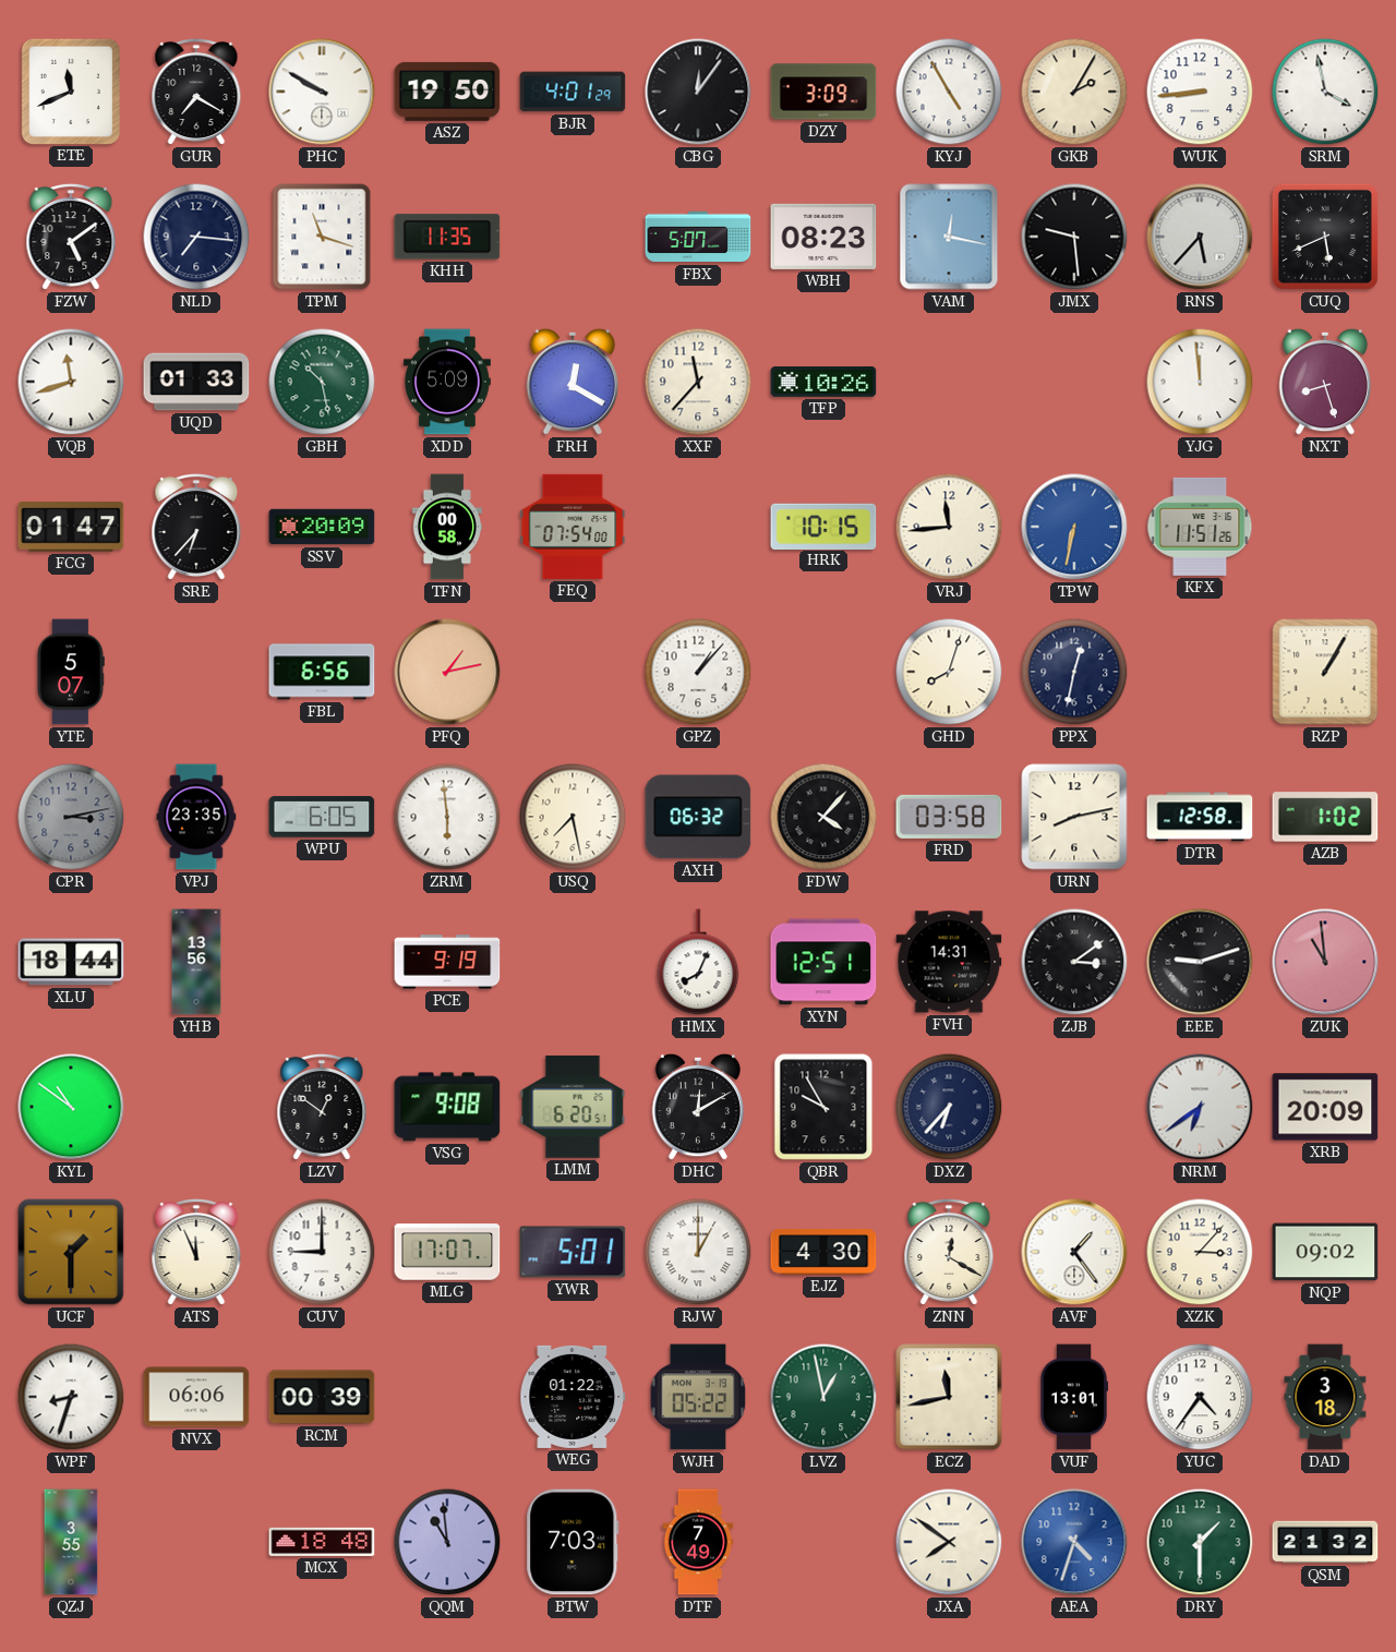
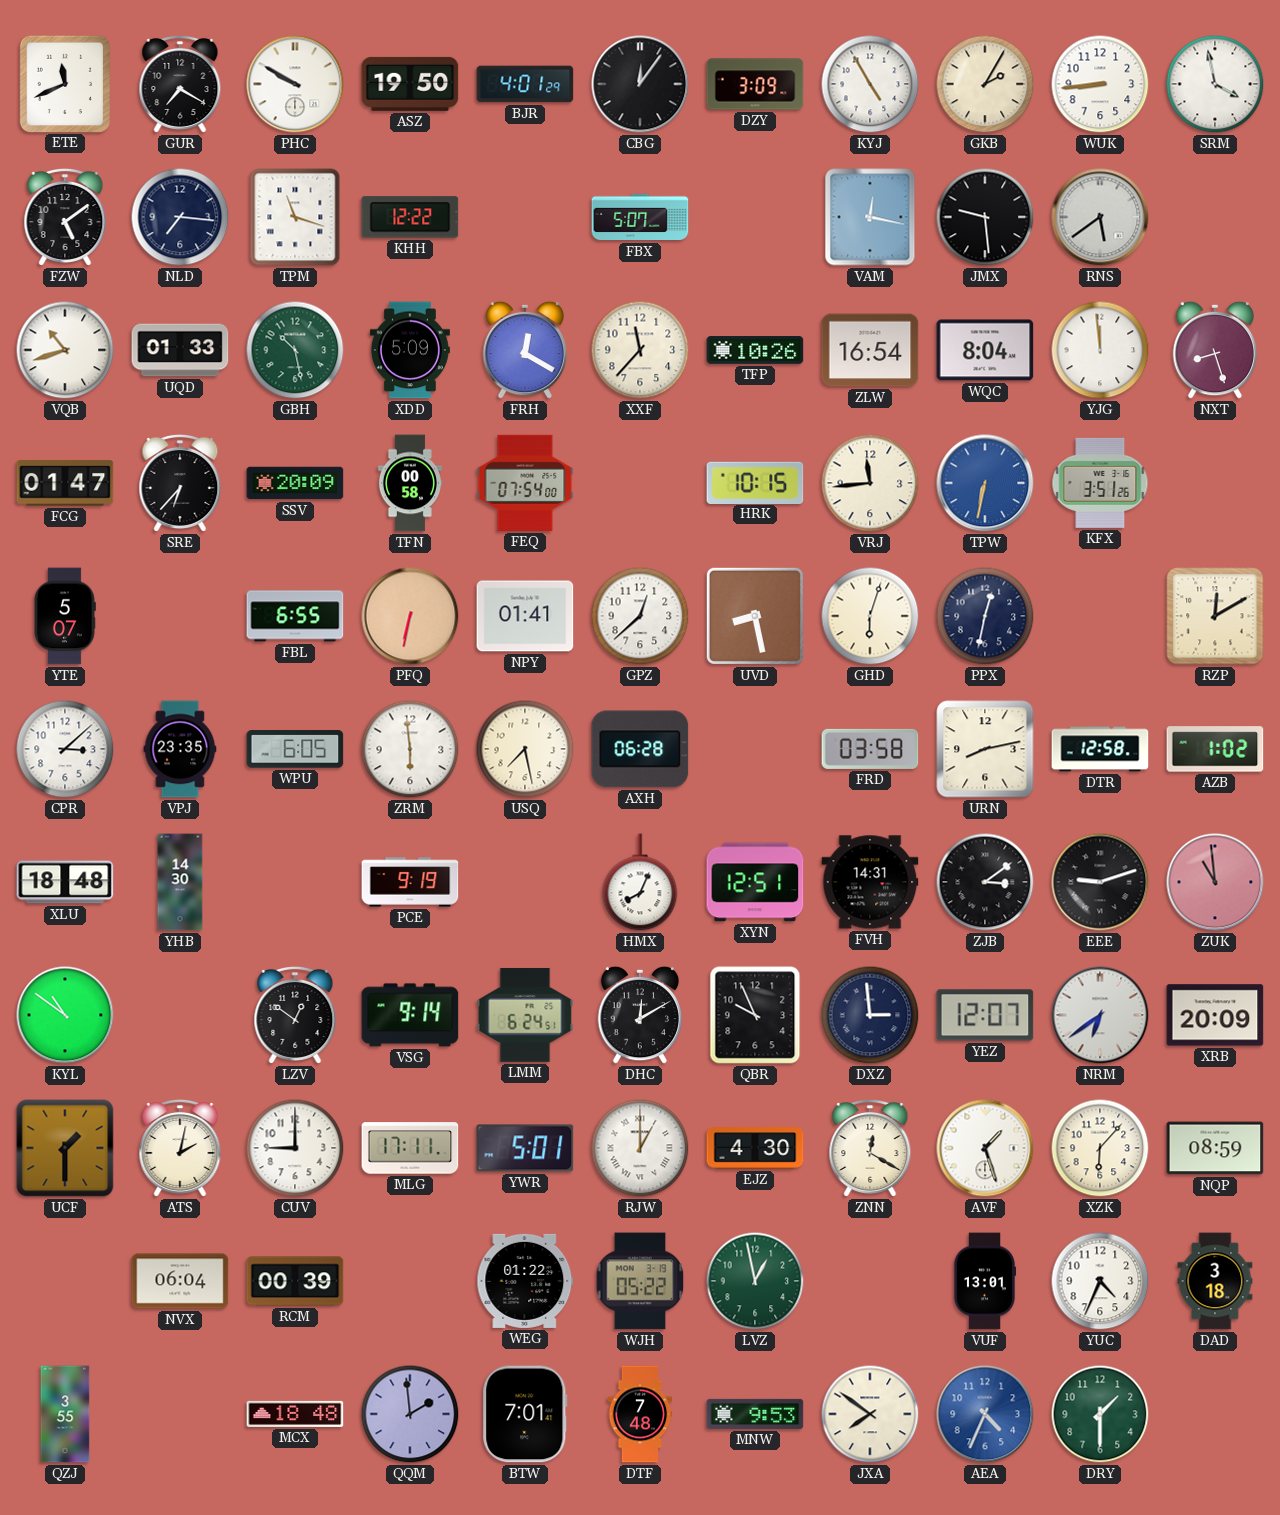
KHH: 11:35 -> 12:22 (410, 217)
WBH: 08:23 -> none (823, 237)
RNS: 5:37 -> 5:39 (1100, 217)
CUQ: 5:41 -> none (1325, 237)
VQB: 11:42 -> 10:42 (65, 350)
ZLW: none -> 16:54 (870, 350)
WQC: none -> 8:04 (985, 350)
KFX: 11:51 -> 3:51 (1100, 483)
FBL: 6:56 -> 6:55 (295, 616)
PFQ: 1:13 -> 6:32 (410, 616)
NPY: none -> 01:41 (525, 616)
GPZ: 1:07 -> 12:38 (640, 616)
UVD: none -> 8:28 (755, 616)
GHD: 8:03 -> 6:03 (870, 616)
RZP: 1:05 -> 12:10 (1215, 616)
CPR: 3:13 -> 3:08 (65, 749)
CPR dial: grey -> white (65, 749)
AXH: 06:32 -> 06:28 (640, 749)
FDW: 4:07 -> none (823, 817)
XLU: 18:44 -> 18:48 (65, 882)
YHB: 13:56 -> 14:30 (180, 882)
VSG: 9:08 -> 9:14 (410, 1015)
LMM: 6:20 -> 6:24 (525, 1015)
QBR: 9:55 -> 9:56 (755, 1015)
DXZ: 6:37 -> 2:59 (870, 1015)
YEZ: none -> 12:07 (985, 1015)
ATS: 11:56 -> 2:02 (180, 1148)
MLG: 17:07 -> 17:11 (410, 1148)
AVF: 1:24 -> 1:27 (985, 1148)
XZK: 3:07 -> 6:07 (1100, 1148)
NQP: 09:02 -> 08:59 (1215, 1148)
WPF: 8:33 -> none (71, 1397)
NVX: 06:06 -> 06:04 (180, 1281)
ECZ: 11:43 -> none (949, 1397)
YUC: 4:36 -> 4:34 (1100, 1281)
QQM: 10:59 -> 1:59 (410, 1414)
BTW: 7:03 -> 7:01 (525, 1414)
DTF: 7:49 -> 7:48 (640, 1414)
MNW: none -> 9:53 (755, 1414)
AEA: 4:33 -> 4:34 (985, 1414)
QSM: 21:32 -> none (1325, 1542)
